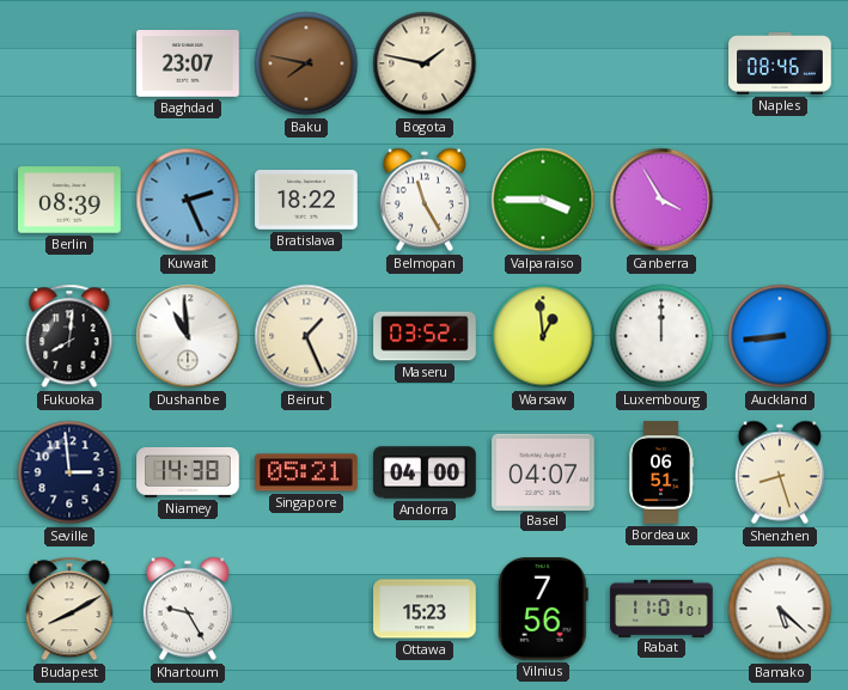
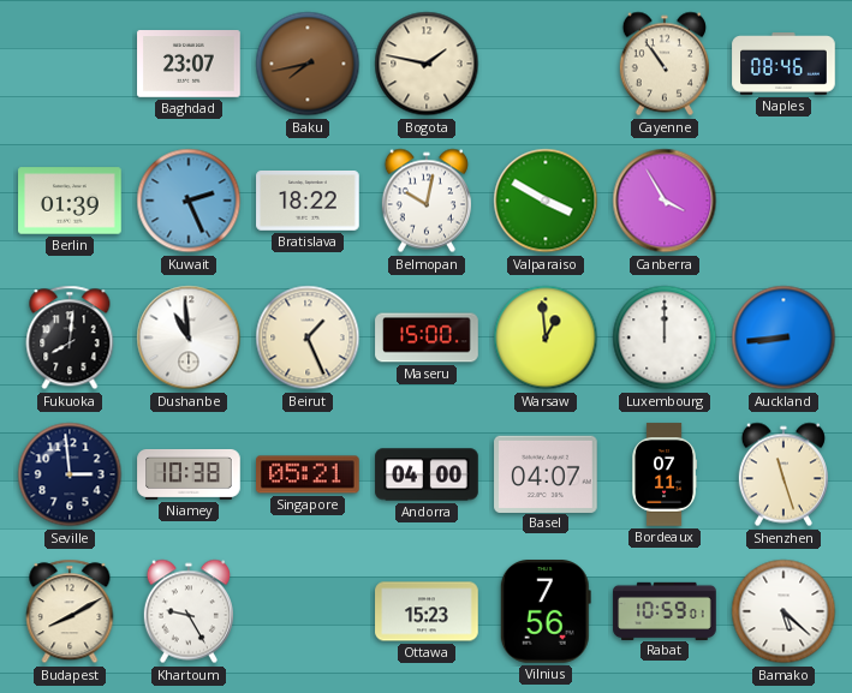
Baku: 7:47 -> 7:43 (308, 64)
Cayenne: none -> 10:54 (665, 64)
Berlin: 08:39 -> 01:39 (70, 201)
Belmopan: 11:25 -> 10:02 (427, 201)
Valparaiso: 3:45 -> 3:50 (546, 201)
Maseru: 03:52 -> 15:00 (427, 337)
Niamey: 14:38 -> 10:38 (189, 474)
Bordeaux: 06:51 -> 07:11 (665, 474)
Shenzhen: 8:27 -> 11:27 (784, 474)
Rabat: 11:01 -> 10:59 (665, 610)
